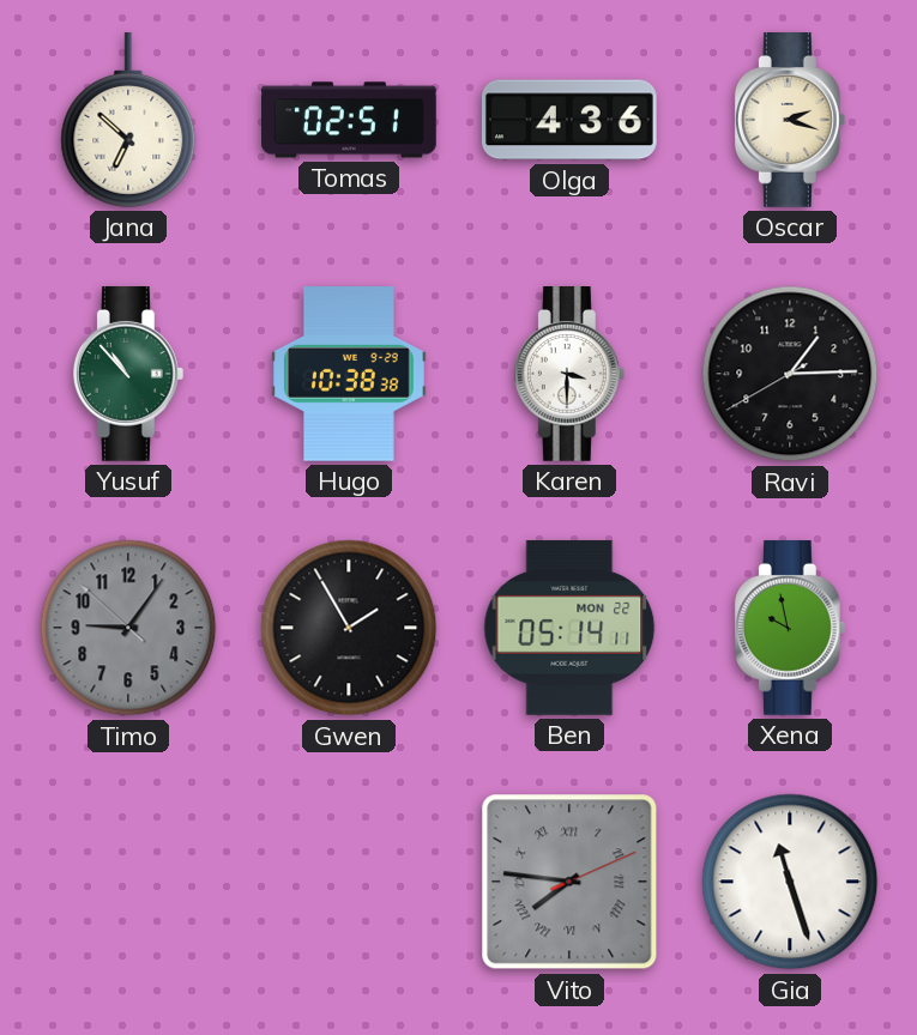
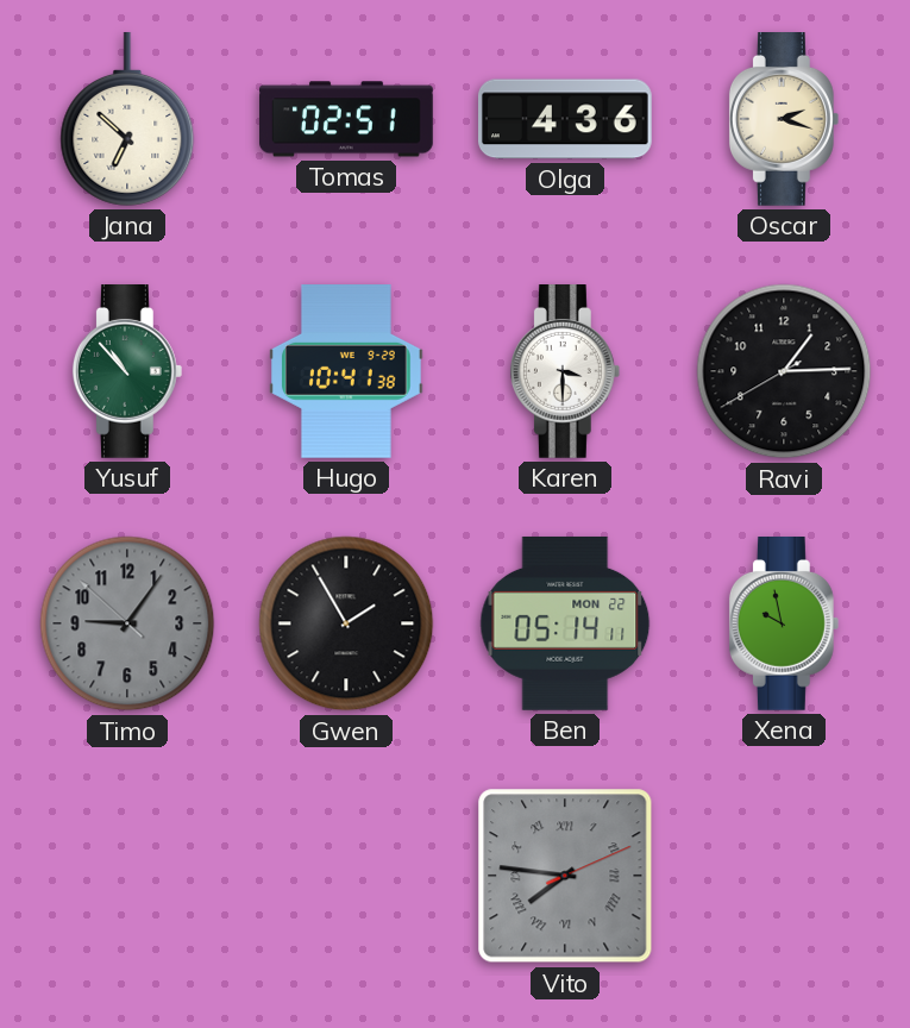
Hugo: 10:38 -> 10:41 (347, 372)
Gia: 11:27 -> none (790, 882)
